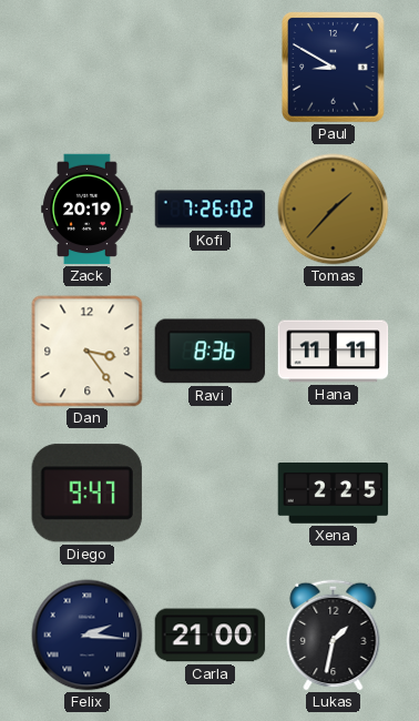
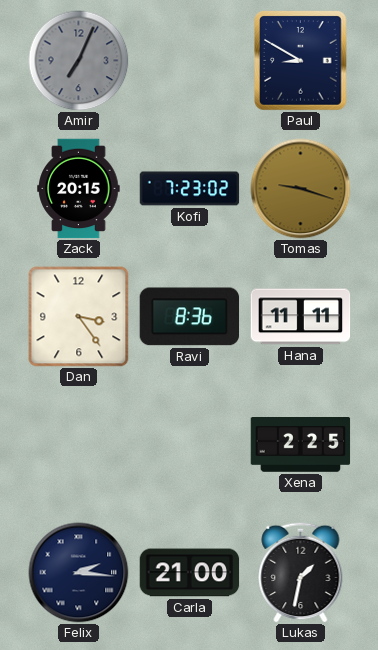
Amir: none -> 7:04 (79, 61)
Zack: 20:19 -> 20:15 (79, 189)
Kofi: 7:26 -> 7:23 (190, 189)
Tomas: 1:37 -> 9:18 (301, 189)
Diego: 9:47 -> none (86, 494)
